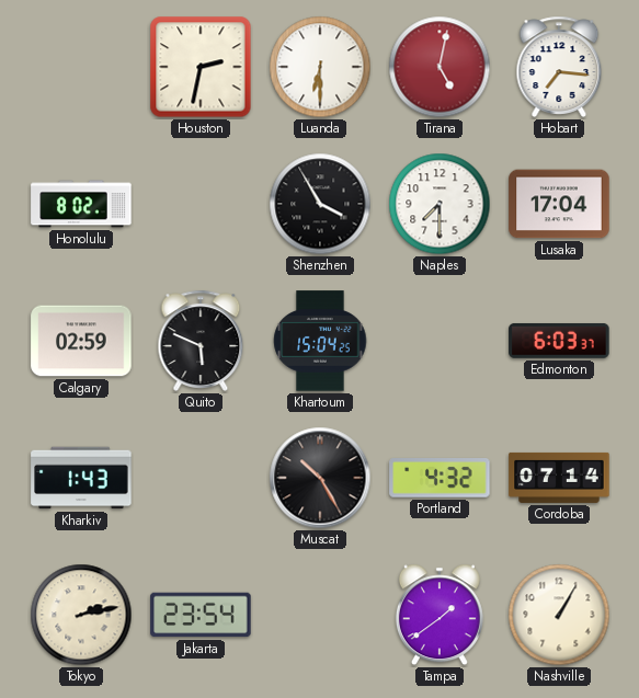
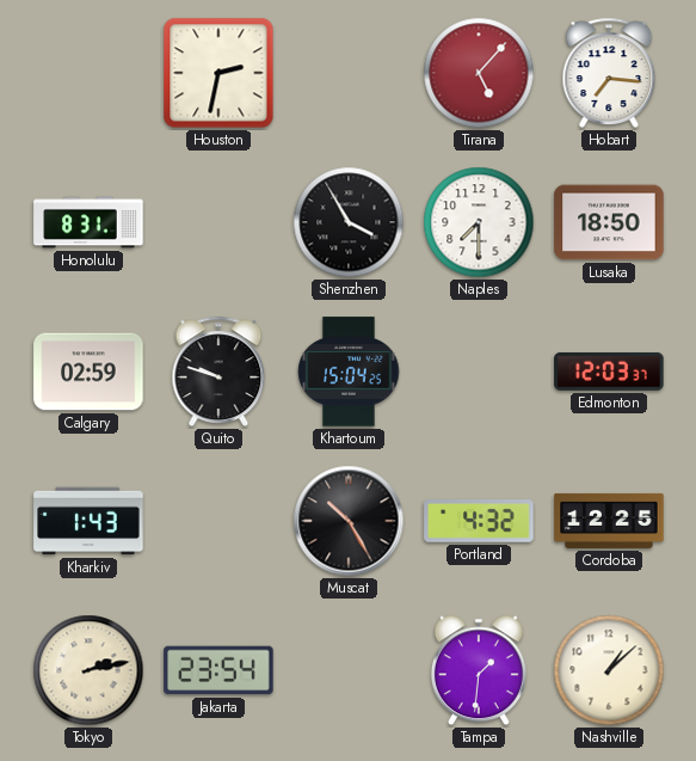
Luanda: 6:30 -> none (320, 67)
Tirana: 5:02 -> 5:07 (479, 73)
Honolulu: 8:02 -> 8:31 (88, 222)
Lusaka: 17:04 -> 18:50 (609, 222)
Quito: 5:49 -> 9:48 (218, 372)
Edmonton: 6:03 -> 12:03 (609, 372)
Cordoba: 07:14 -> 12:25 (609, 521)
Tampa: 1:39 -> 1:31 (479, 670)
Nashville: 1:05 -> 1:08 (609, 670)
